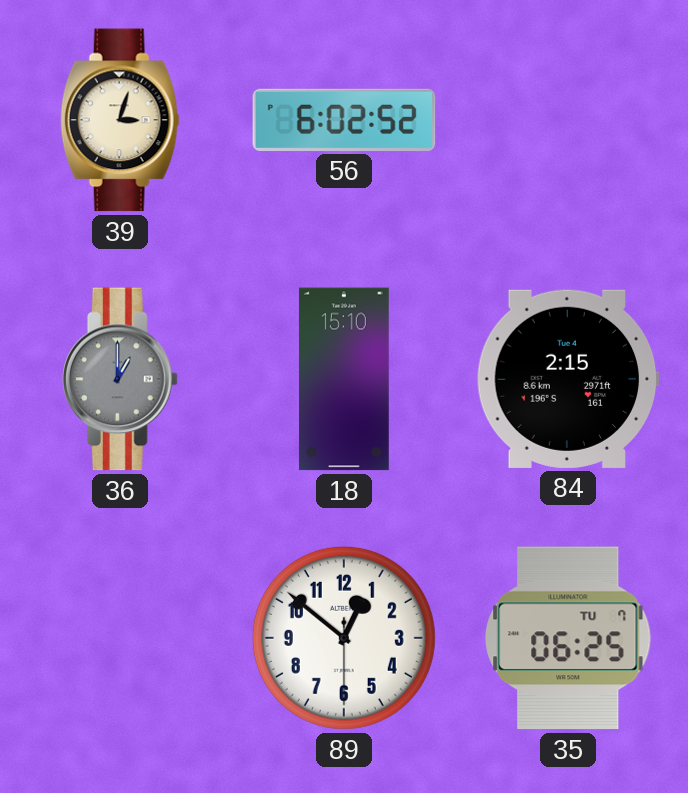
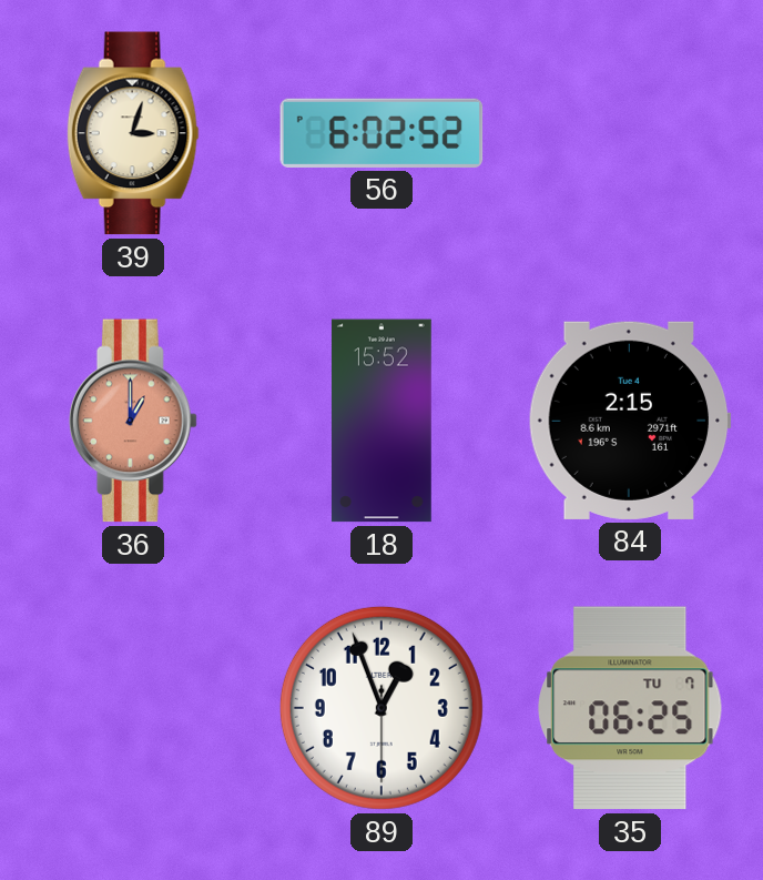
36 dial: grey -> salmon (133, 421)
18: 15:10 -> 15:52 (381, 421)
89: 12:51 -> 12:56 (381, 708)
